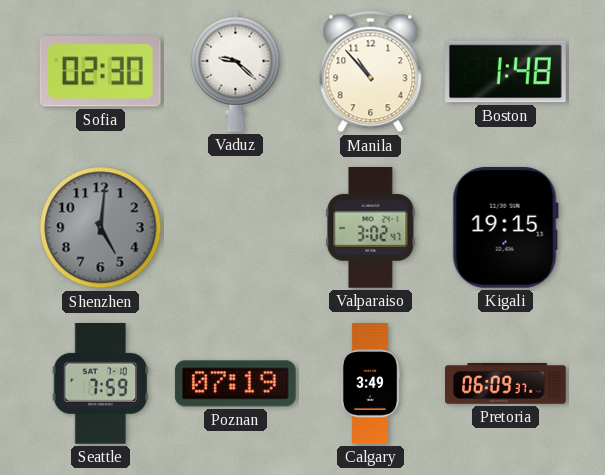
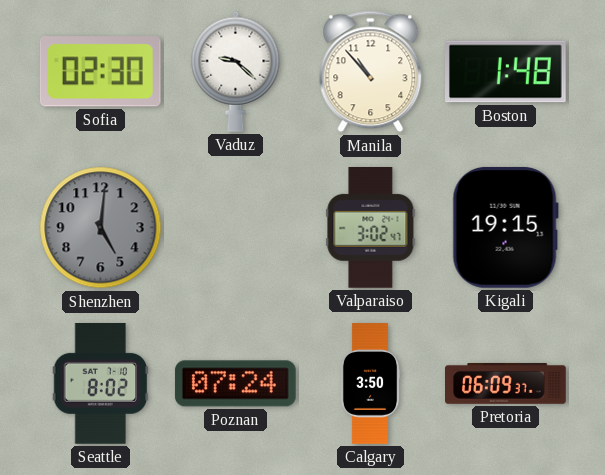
Seattle: 7:59 -> 8:02 (101, 384)
Poznan: 07:19 -> 07:24 (235, 384)
Calgary: 3:49 -> 3:50 (370, 384)
